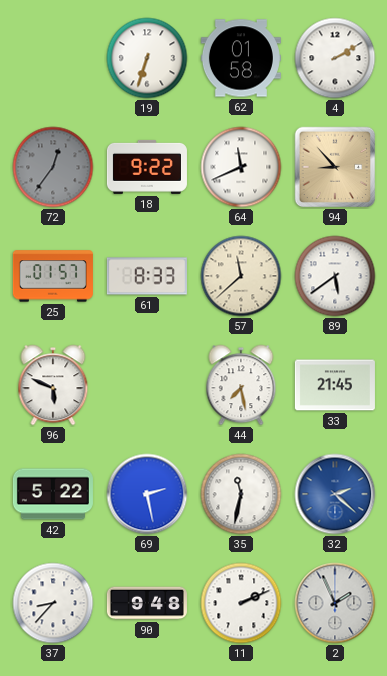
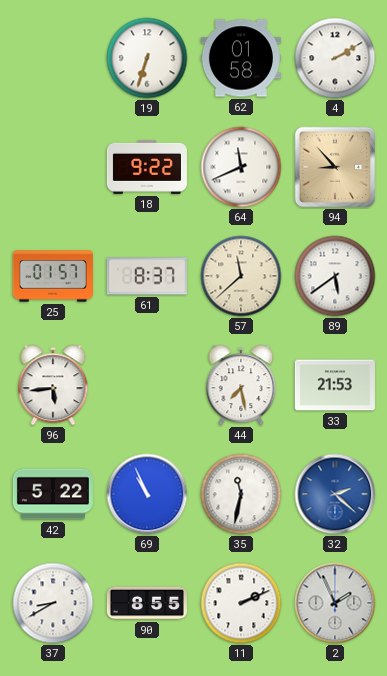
72: 12:36 -> none (53, 167)
61: 8:33 -> 8:37 (147, 276)
96: 5:49 -> 5:44 (53, 385)
33: 21:45 -> 21:53 (335, 385)
69: 2:28 -> 10:56 (147, 494)
37: 8:37 -> 8:40 (53, 603)
90: 9:48 -> 8:55 (147, 603)
